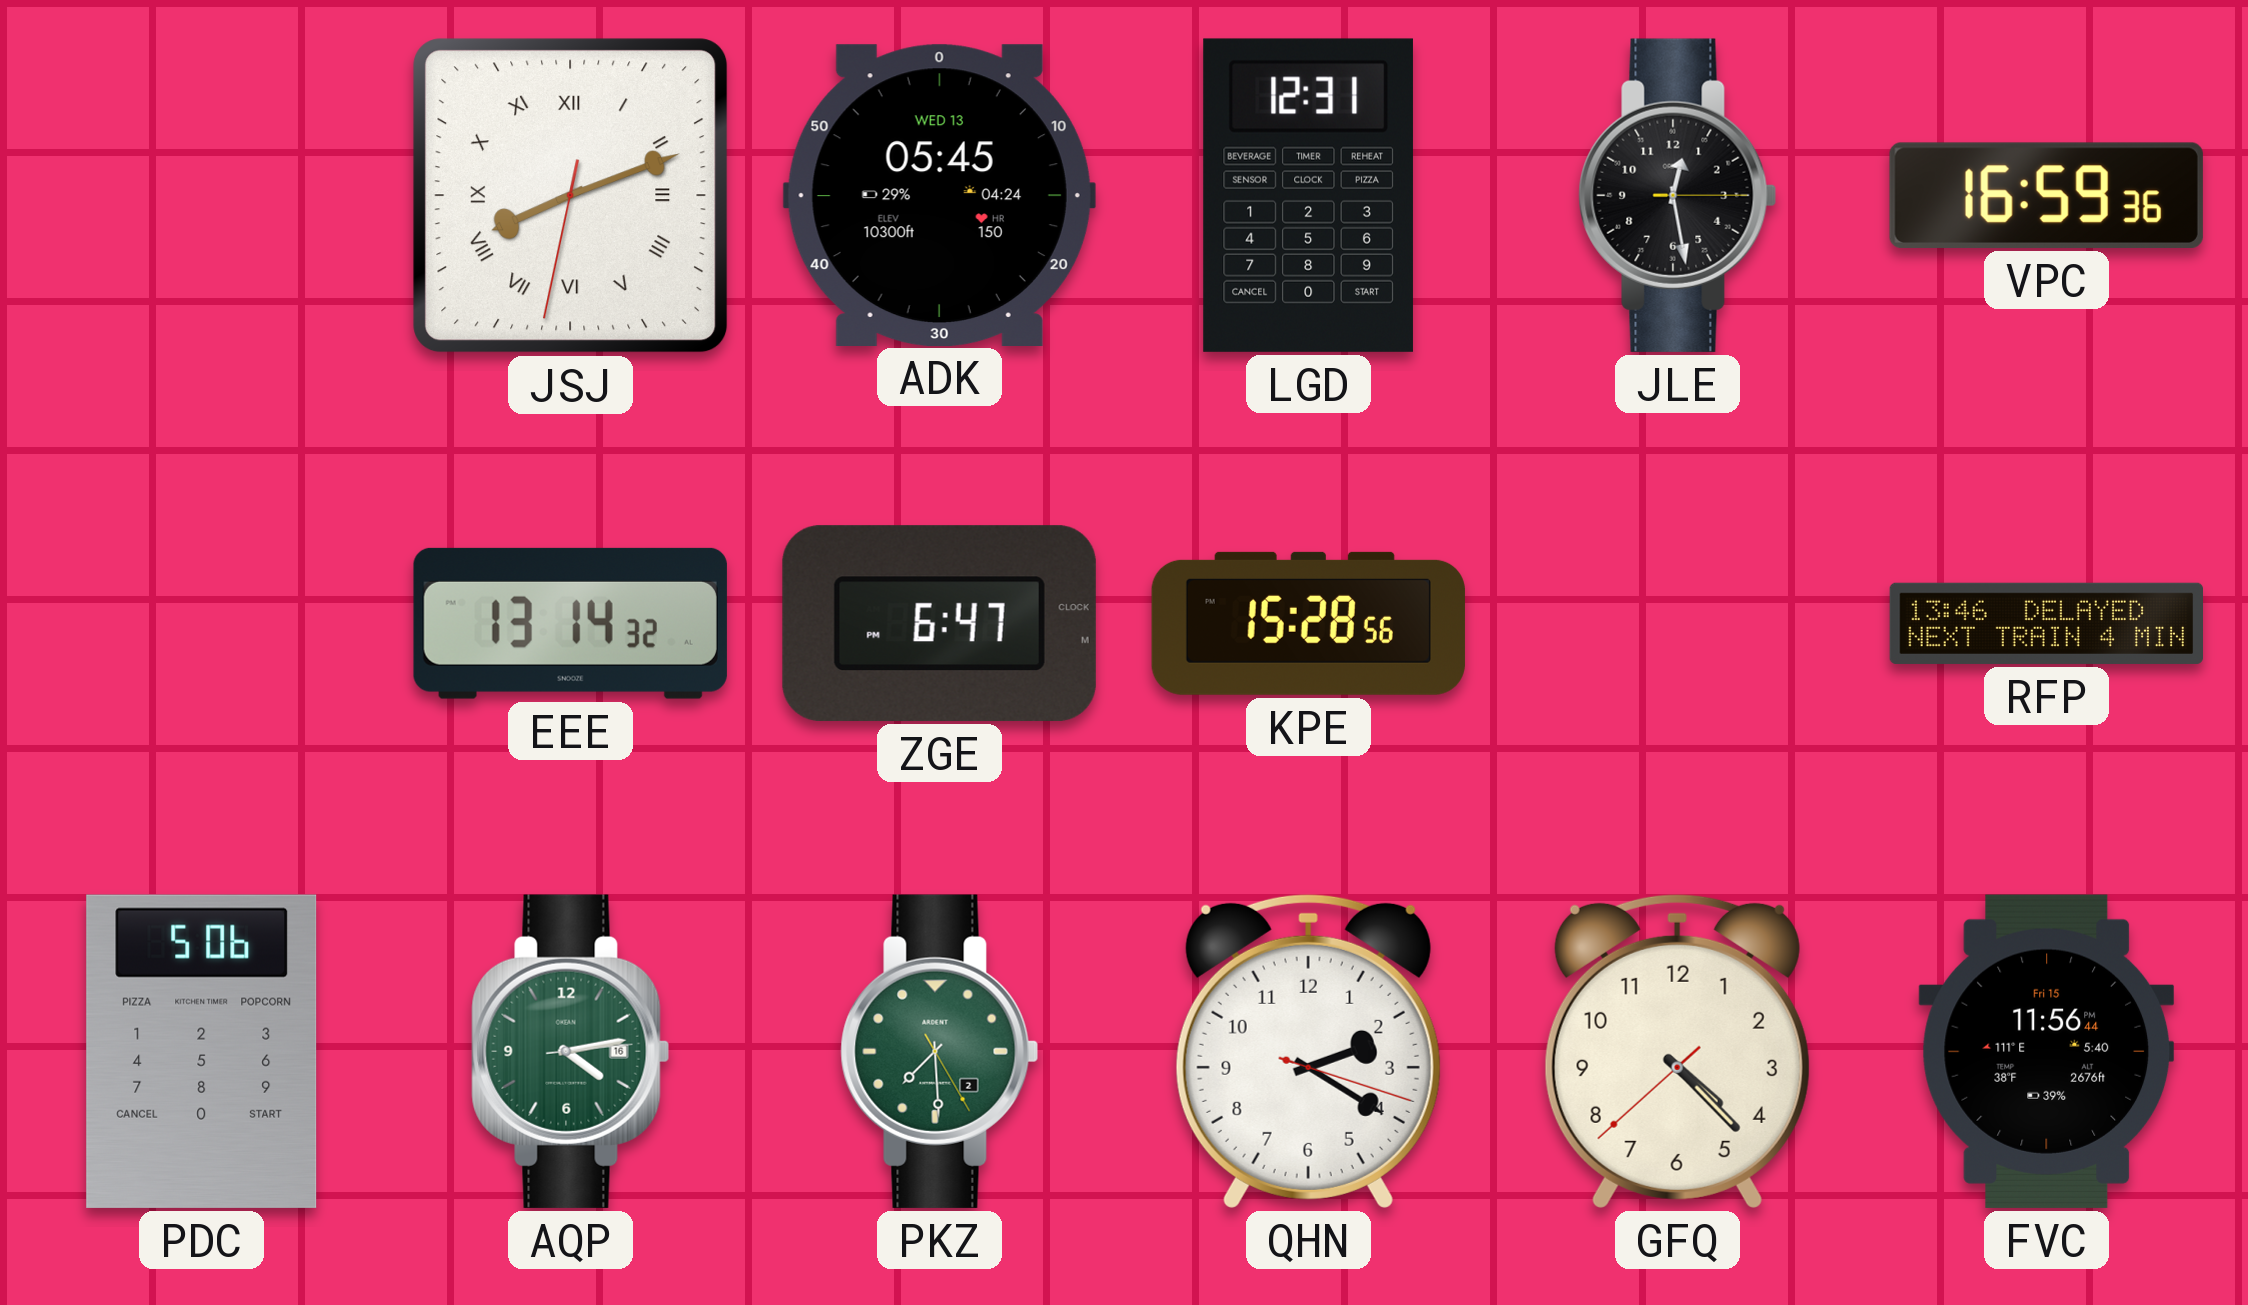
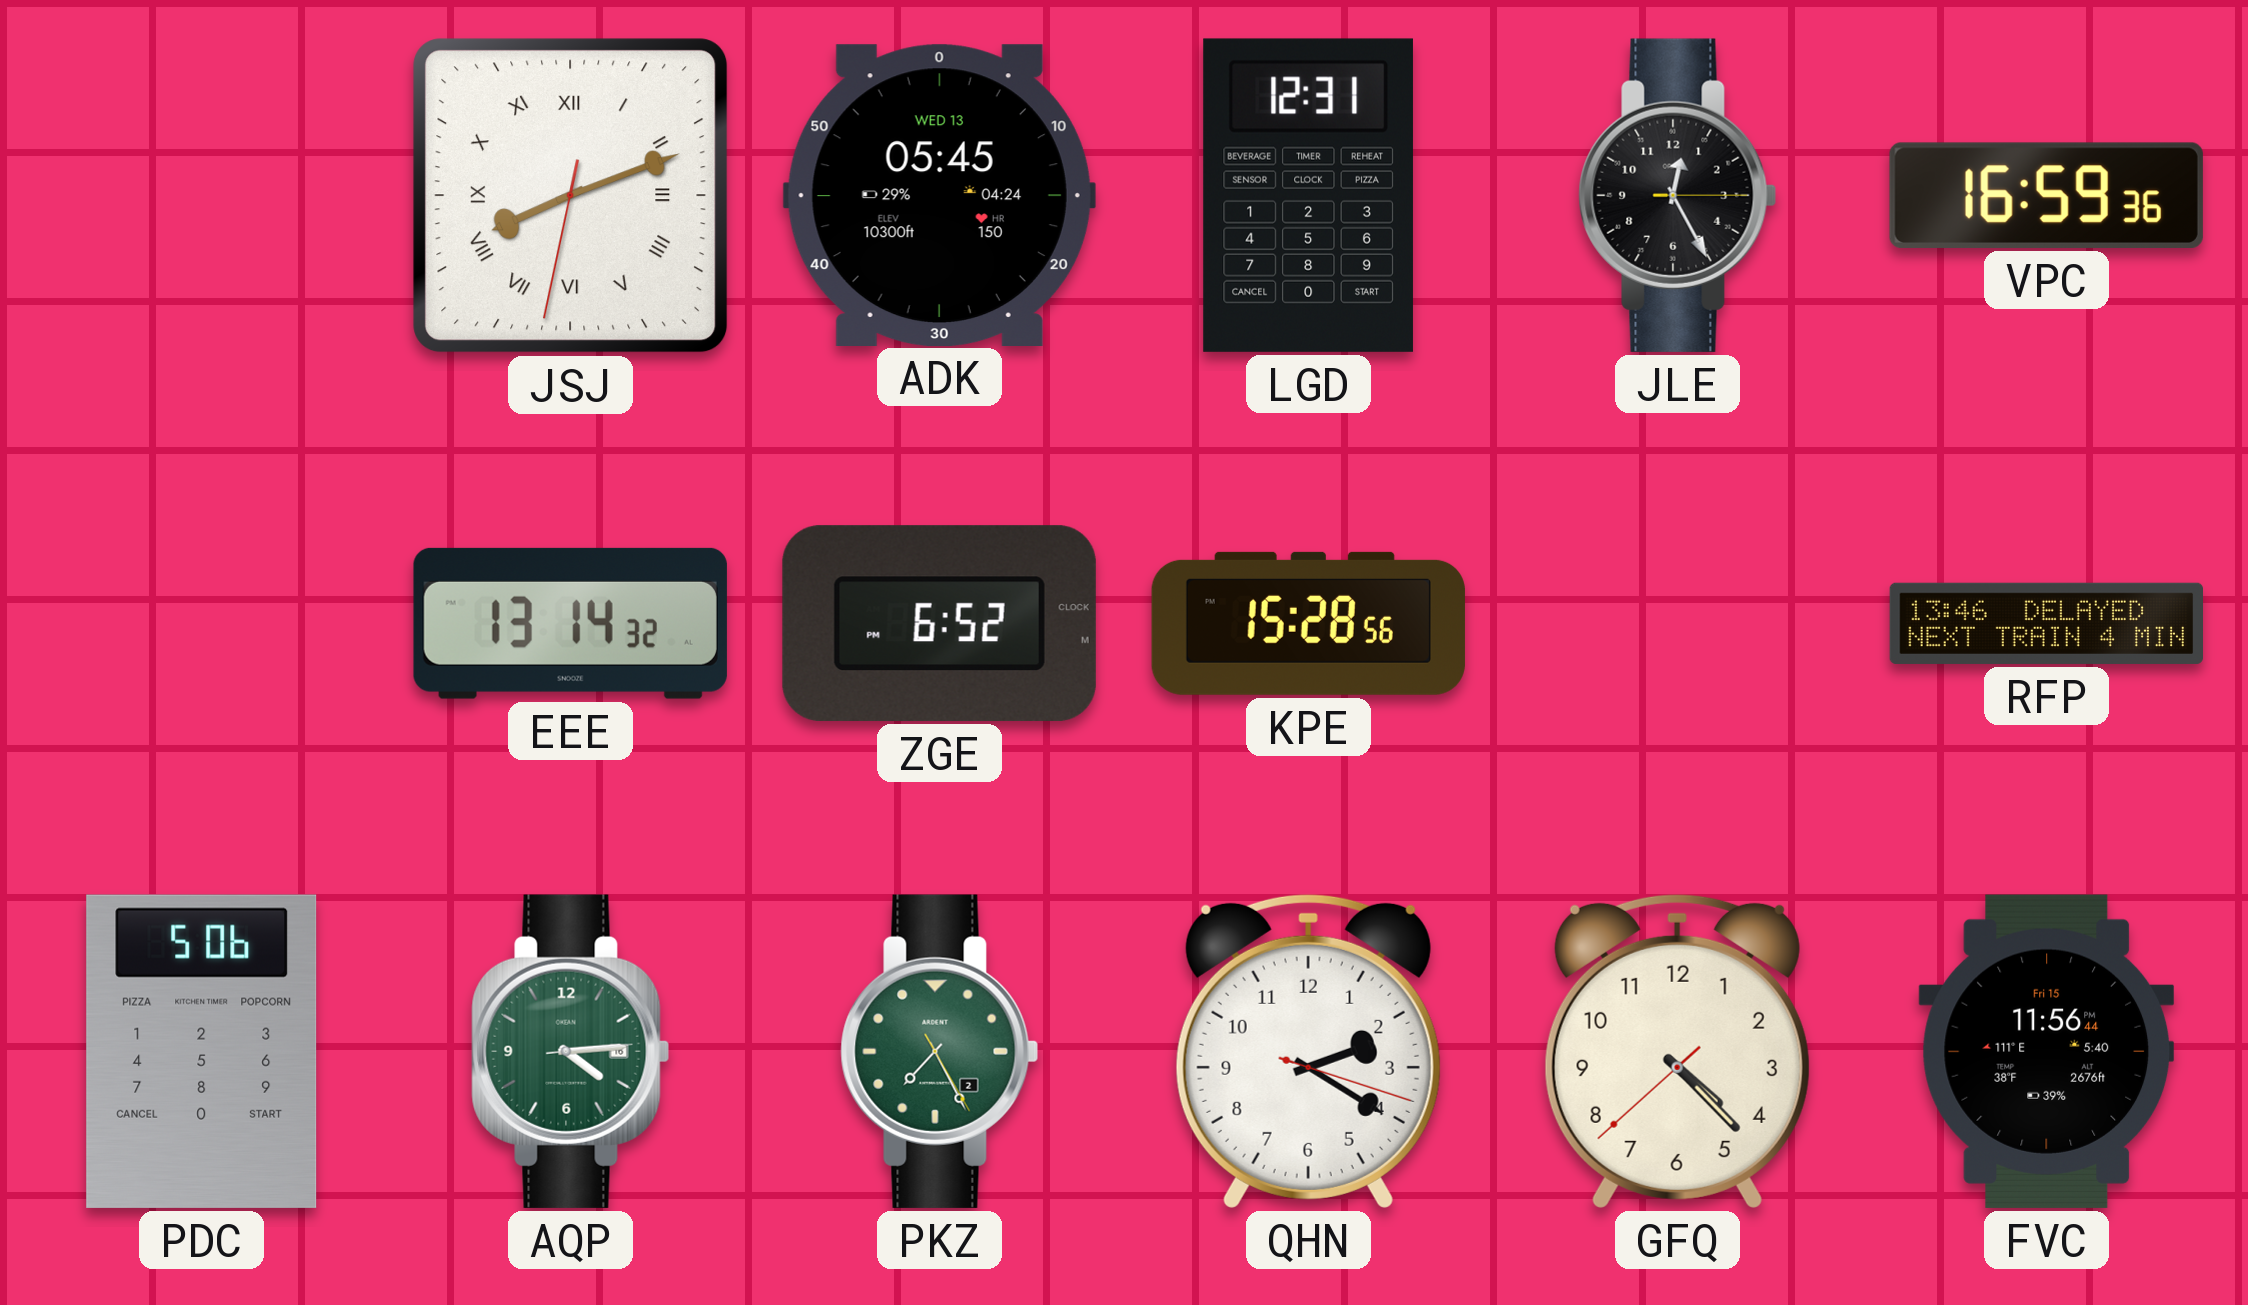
JLE: 12:28 -> 12:25 (1678, 195)
ZGE: 6:47 -> 6:52 (939, 623)
AQP: 4:13 -> 4:14 (571, 1051)
PKZ: 7:29 -> 7:25 (940, 1051)
